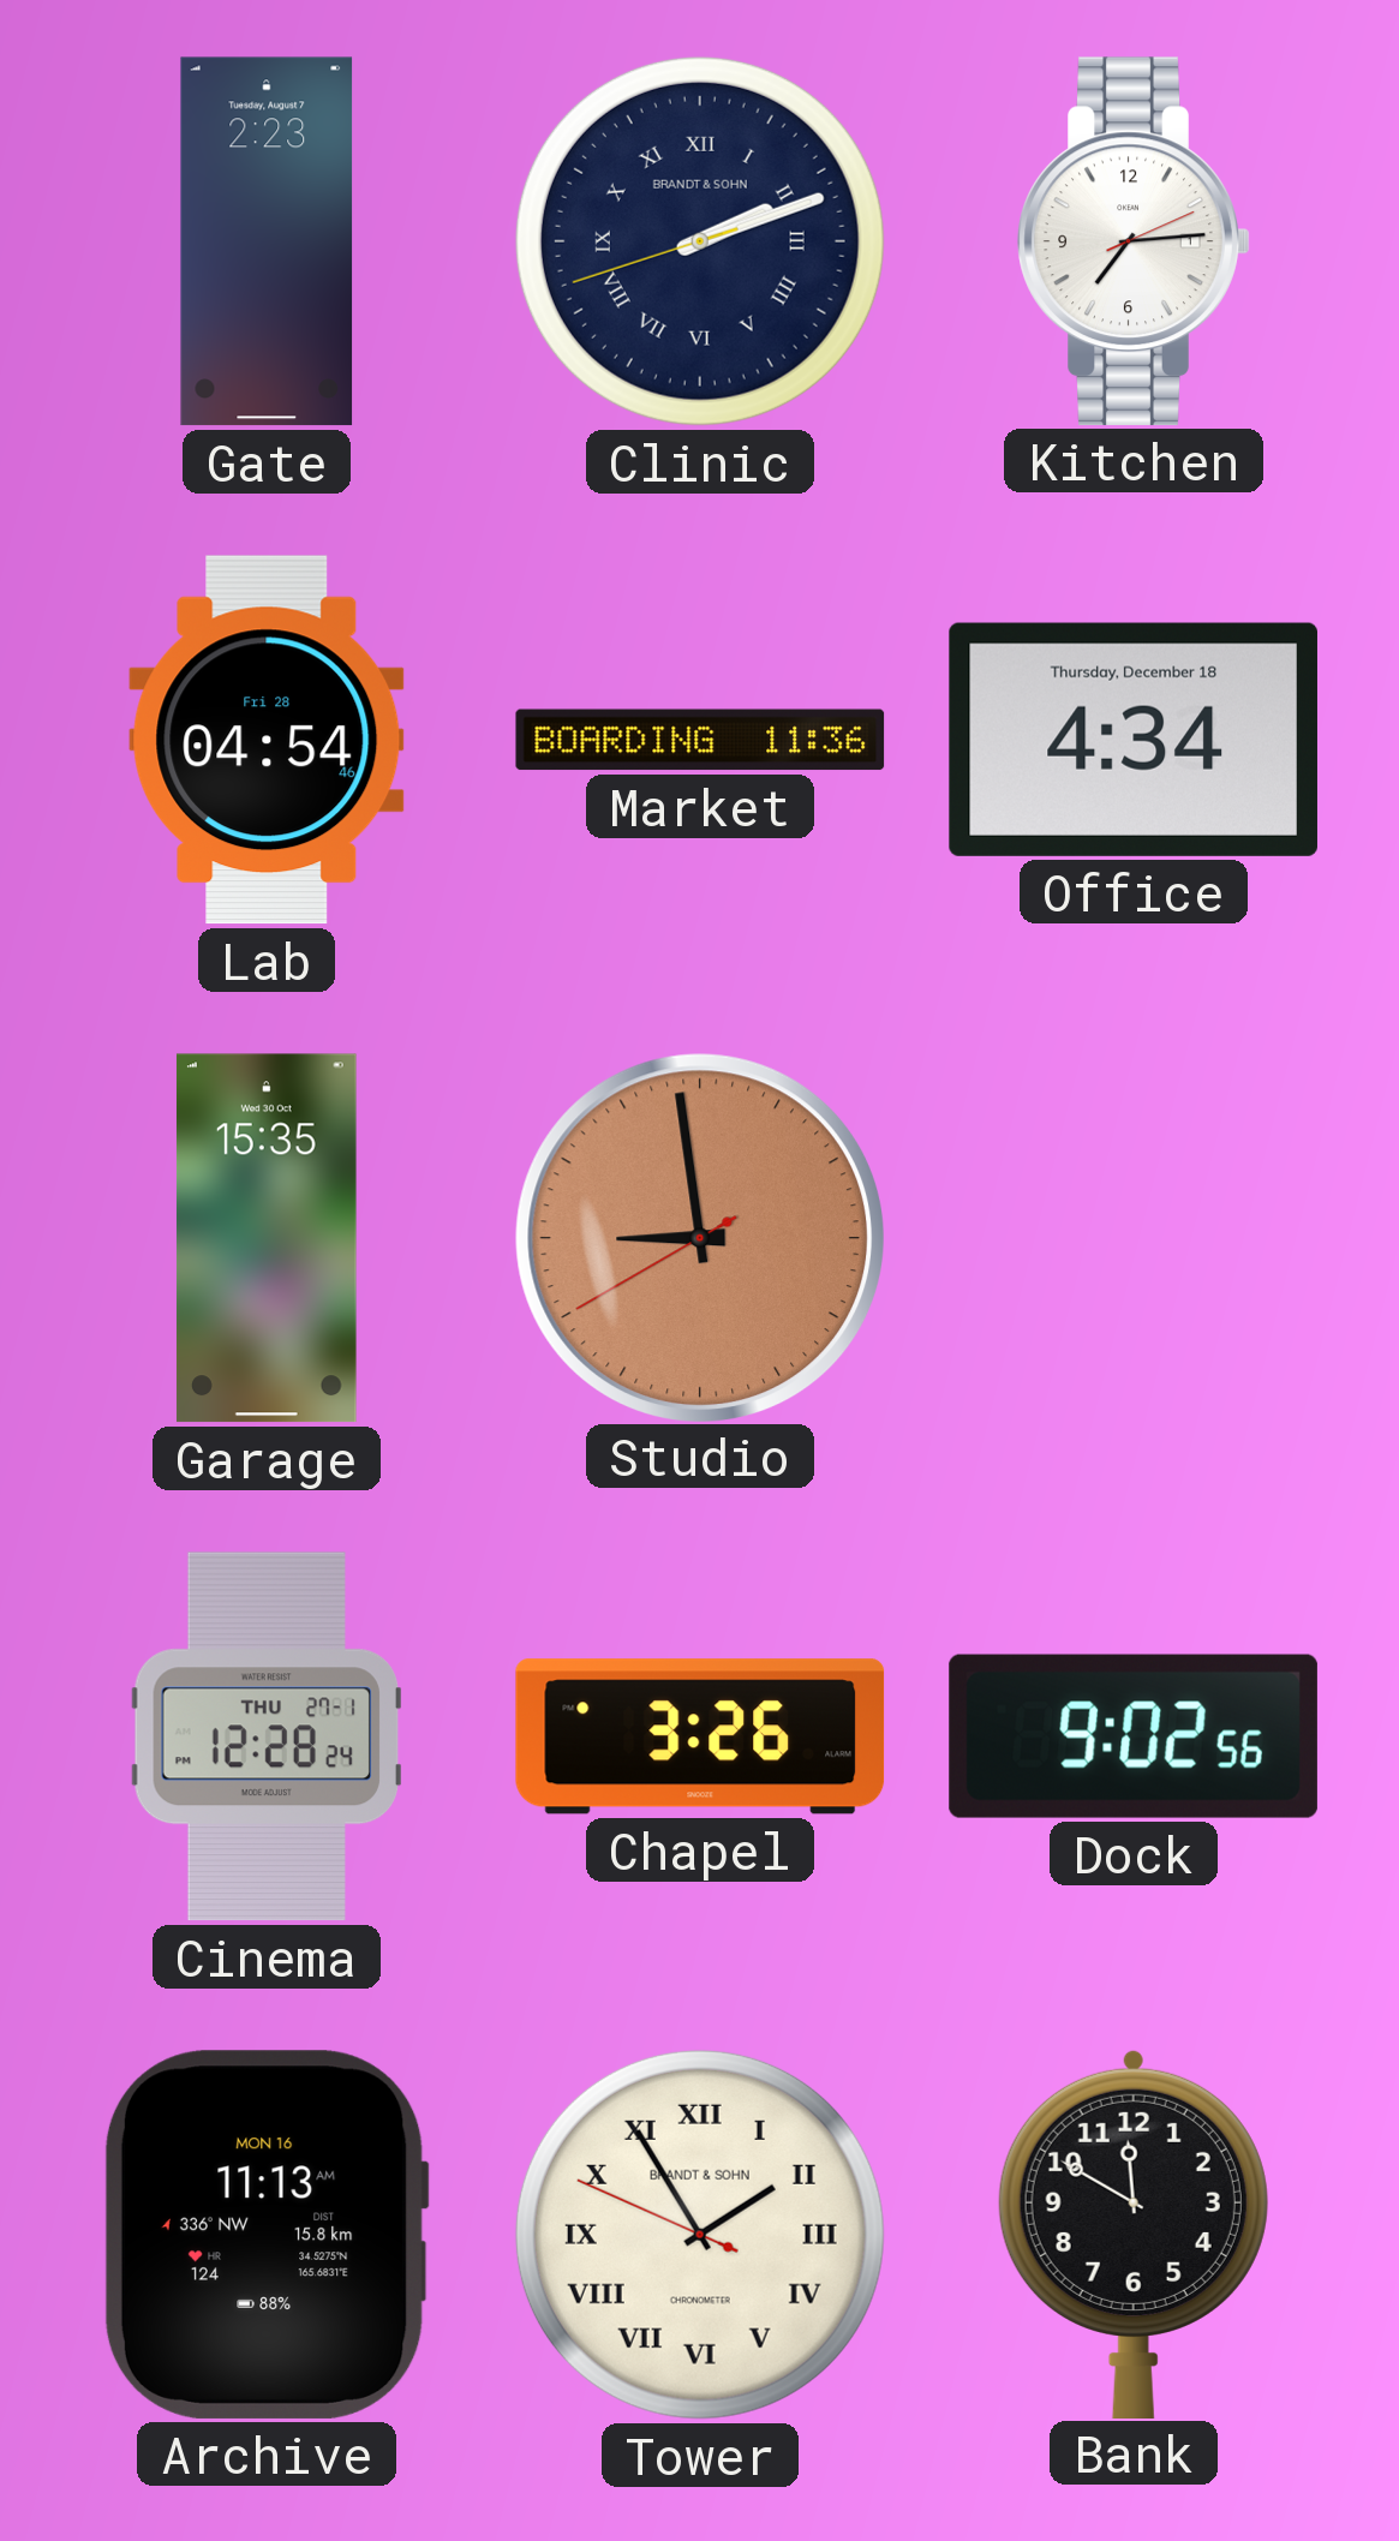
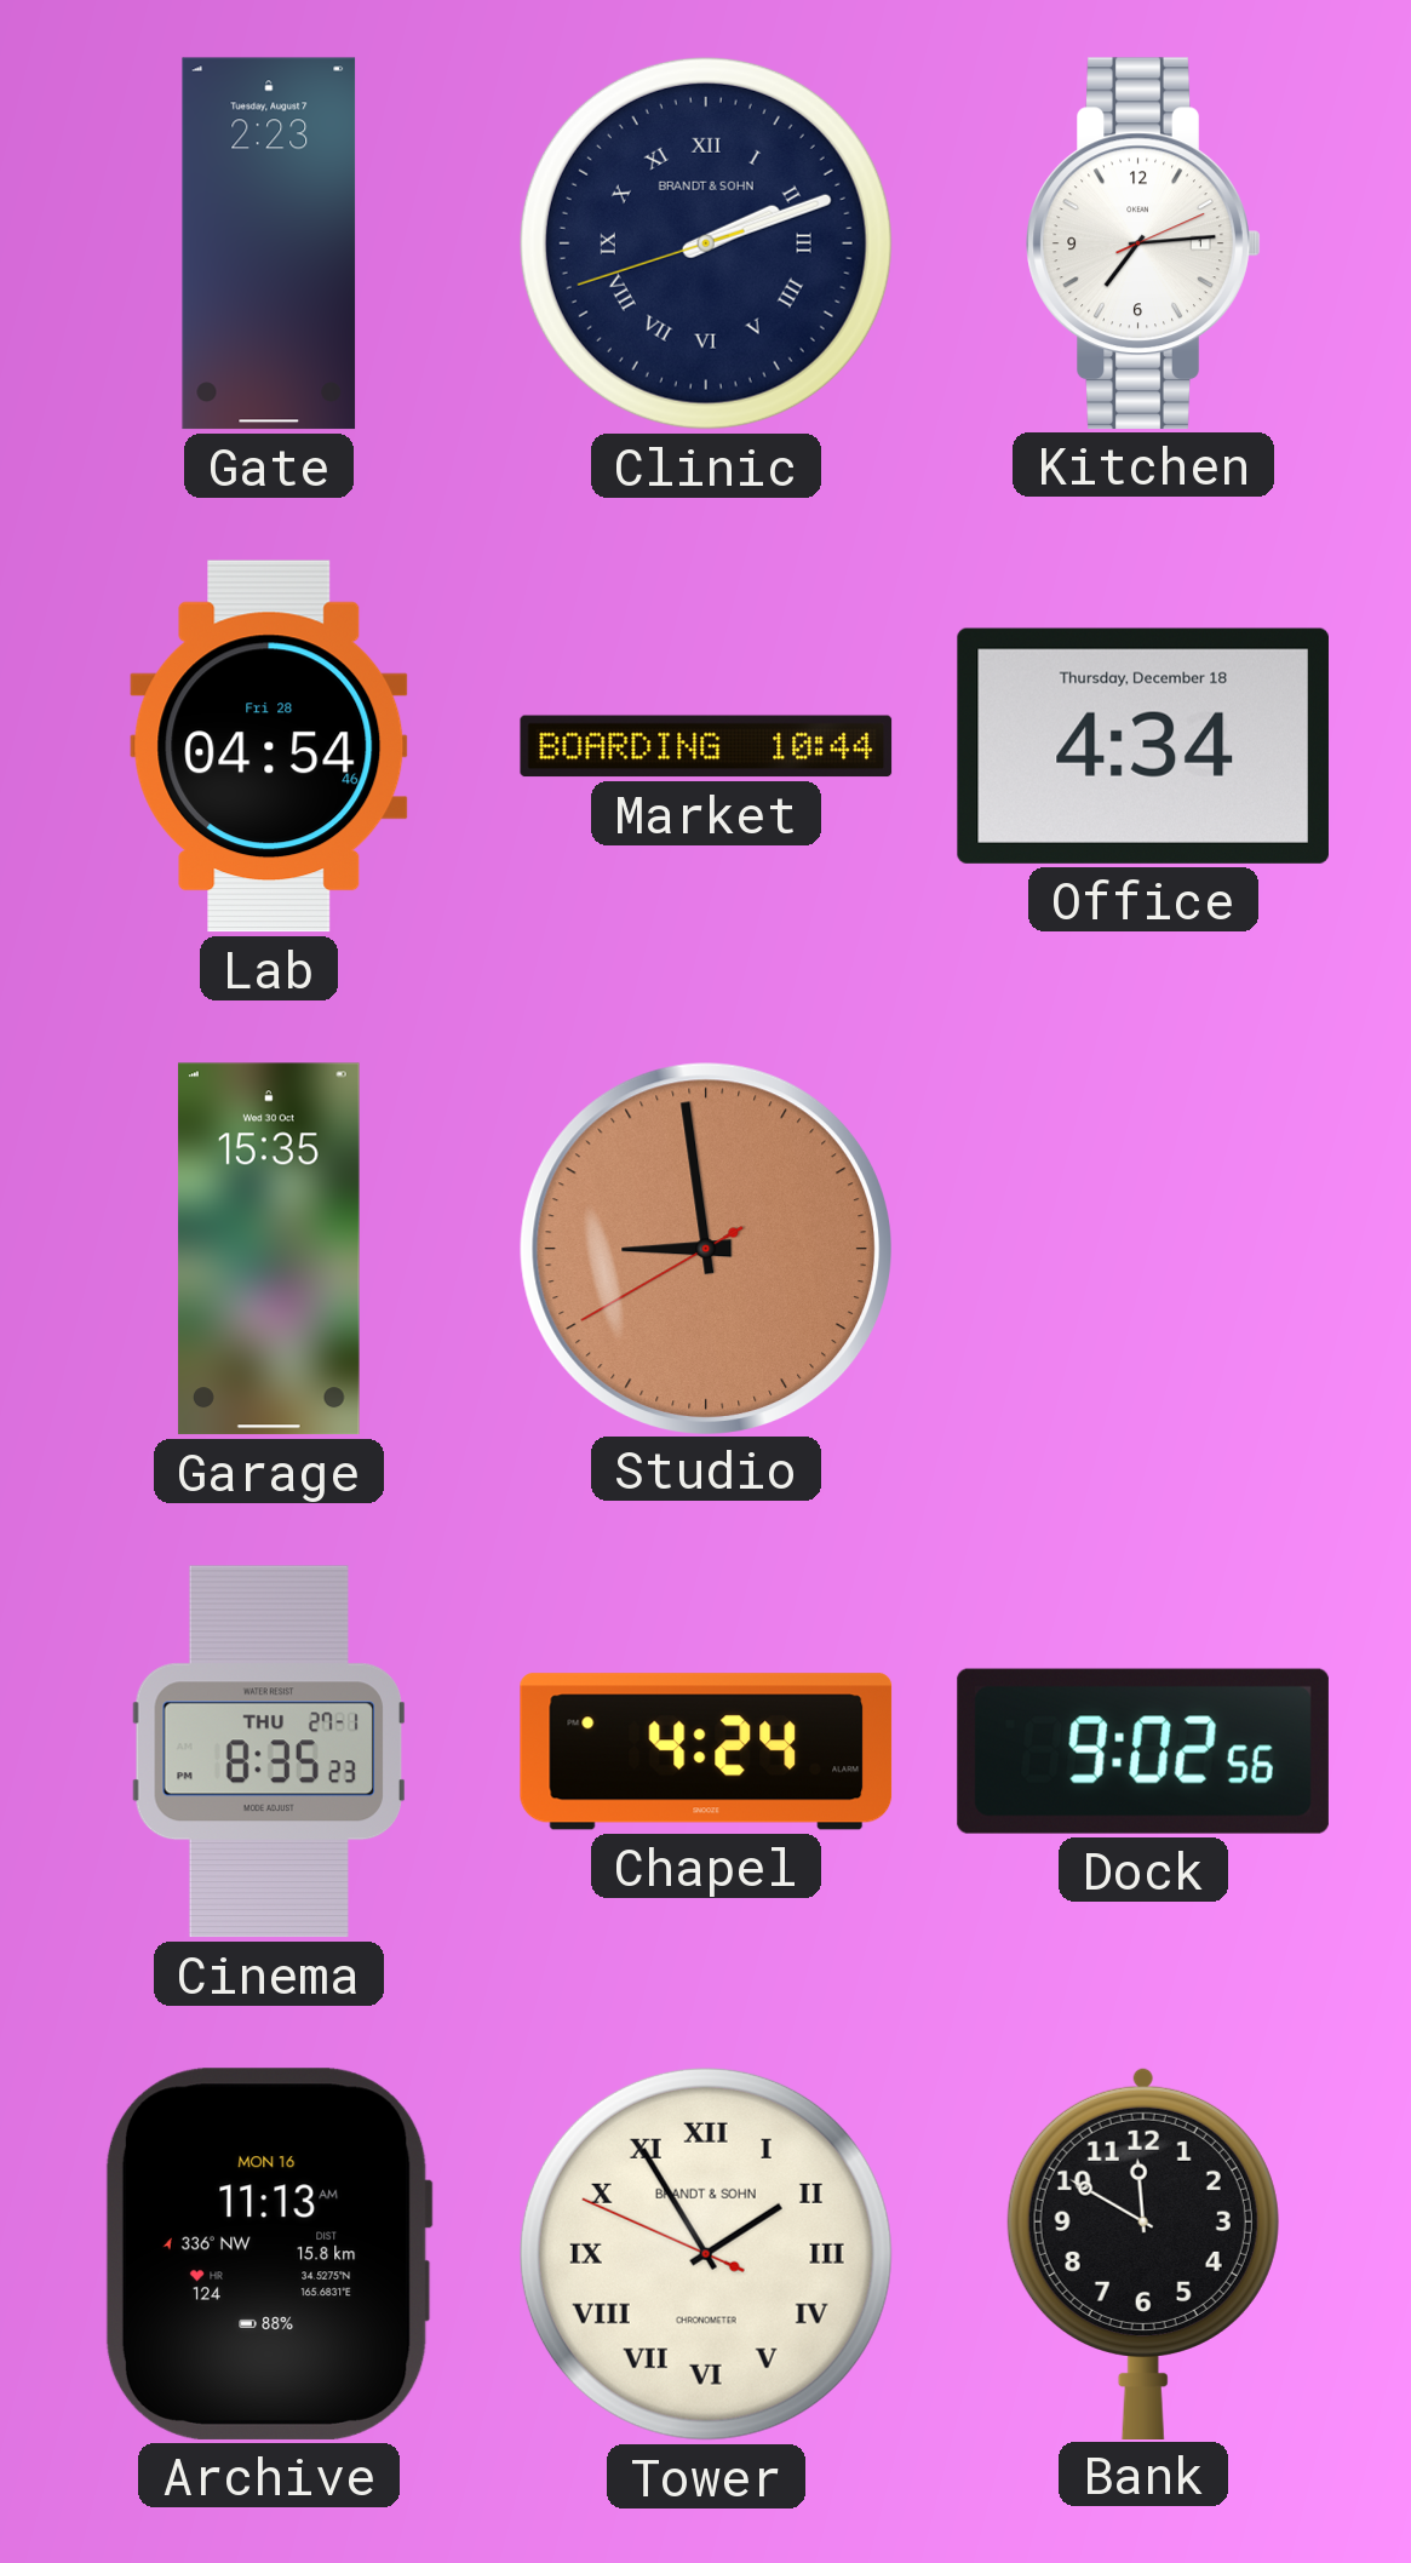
Market: 11:36 -> 10:44 (706, 746)
Cinema: 12:28 -> 8:35 (269, 1751)
Chapel: 3:26 -> 4:24 (706, 1751)
